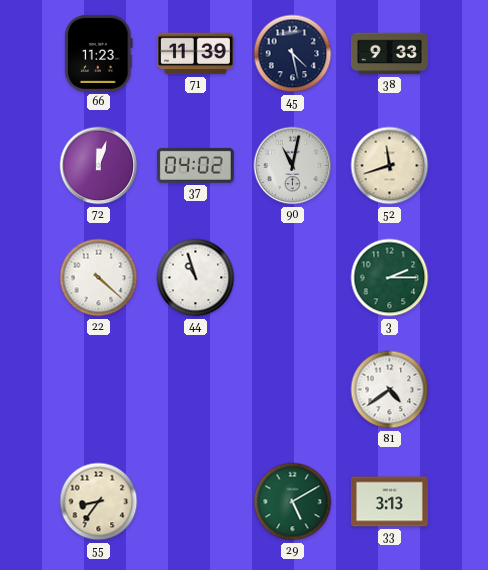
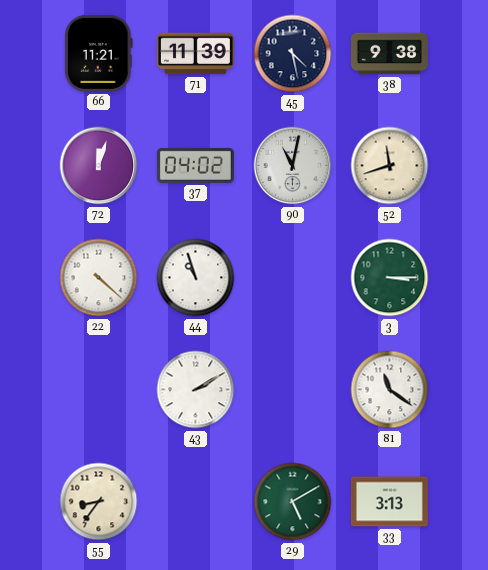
66: 11:23 -> 11:21 (99, 53)
38: 9:33 -> 9:38 (389, 54)
3: 2:15 -> 3:15 (390, 278)
43: none -> 2:10 (196, 390)
81: 4:39 -> 11:21 (390, 390)
